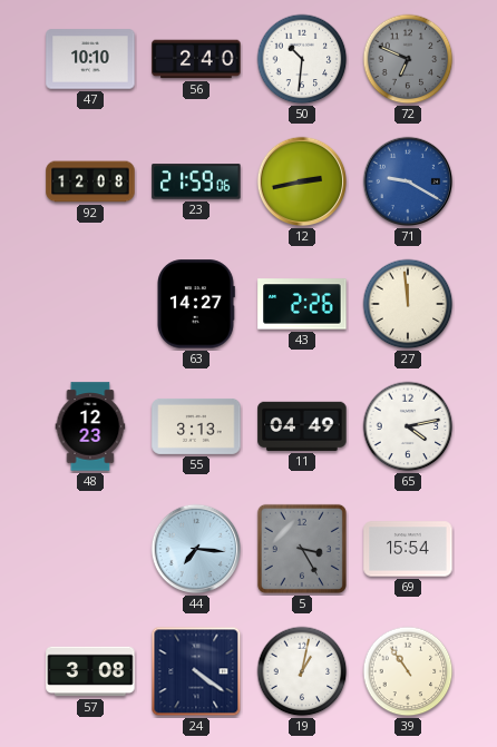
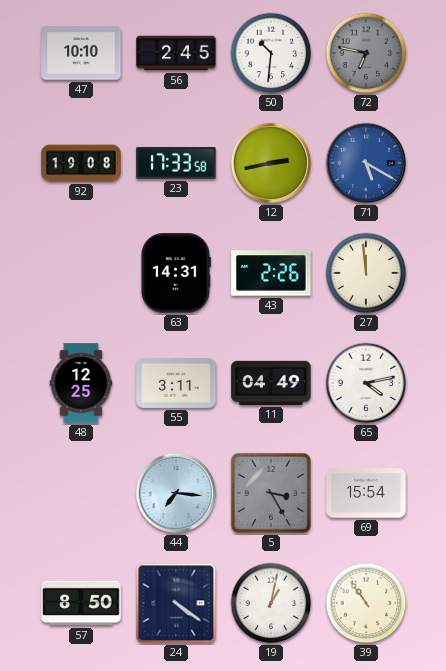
56: 2:40 -> 2:45 (176, 53)
72: 6:49 -> 6:47 (366, 53)
92: 12:08 -> 19:08 (81, 163)
23: 21:59 -> 17:33 (176, 163)
71: 9:20 -> 5:20 (366, 163)
63: 14:27 -> 14:31 (176, 273)
48: 12:23 -> 12:25 (81, 383)
55: 3:13 -> 3:11 (176, 383)
57: 3:08 -> 8:50 (81, 603)
